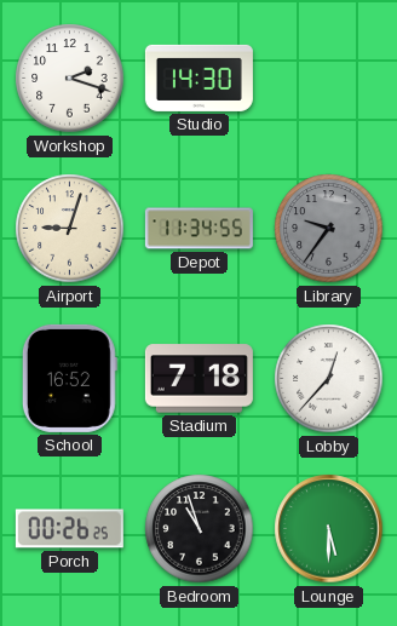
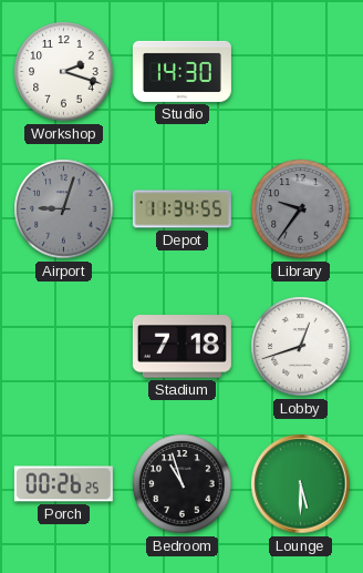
Airport dial: cream -> grey (64, 209)
School: 16:52 -> none (69, 378)
Lobby: 12:37 -> 12:42 (301, 347)
